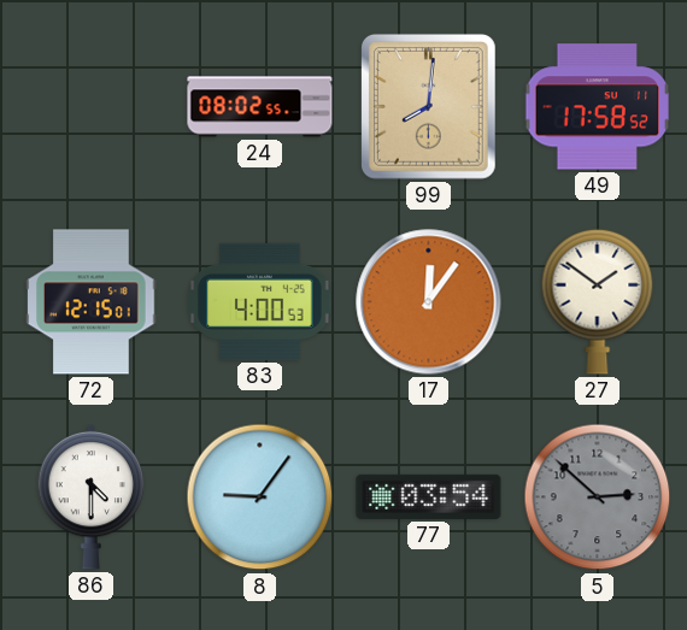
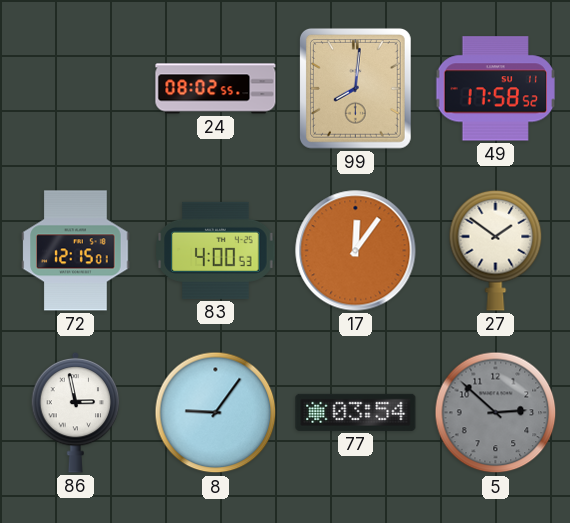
86: 4:30 -> 2:58 (76, 412)
